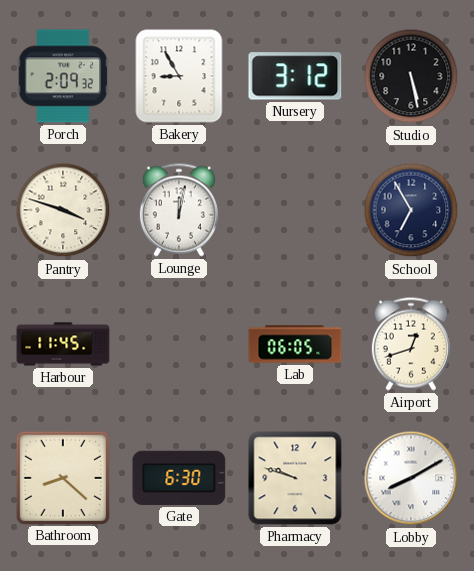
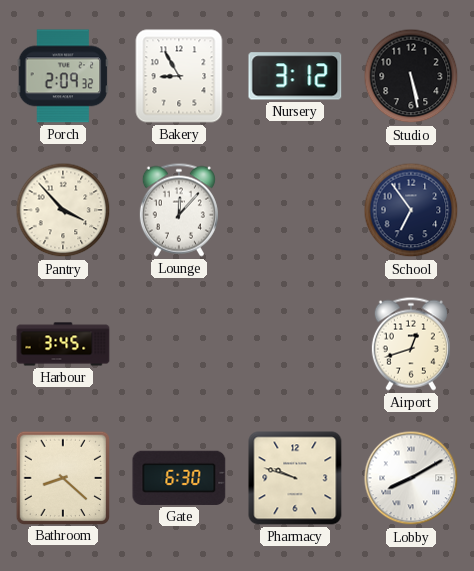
Pantry: 3:48 -> 3:53 (63, 210)
Lounge: 12:02 -> 12:07 (179, 210)
School: 6:55 -> 6:54 (411, 210)
Harbour: 11:45 -> 3:45 (63, 344)
Lab: 06:05 -> none (295, 344)
